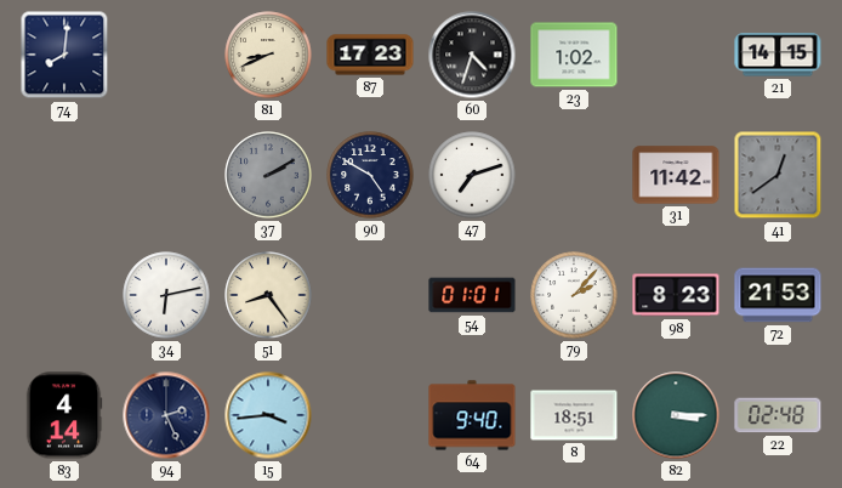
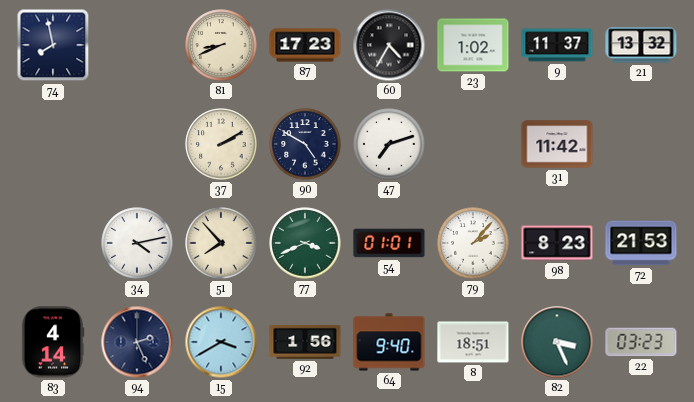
74: 8:01 -> 7:58 (53, 45)
60: 4:33 -> 4:35 (389, 45)
9: none -> 11:37 (557, 45)
21: 14:15 -> 13:32 (641, 45)
37 dial: grey -> cream (221, 144)
41: 12:39 -> none (778, 175)
34: 6:13 -> 4:13 (137, 243)
51: 8:24 -> 7:53 (221, 243)
77: none -> 3:41 (305, 243)
15: 3:44 -> 3:40 (221, 342)
92: none -> 1:56 (305, 342)
82: 3:15 -> 3:26 (557, 342)
22: 02:48 -> 03:23 (641, 342)
